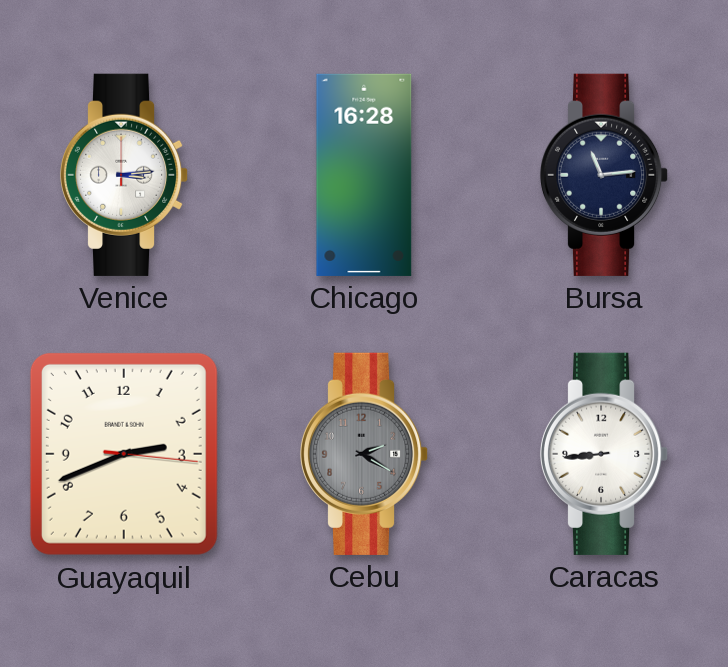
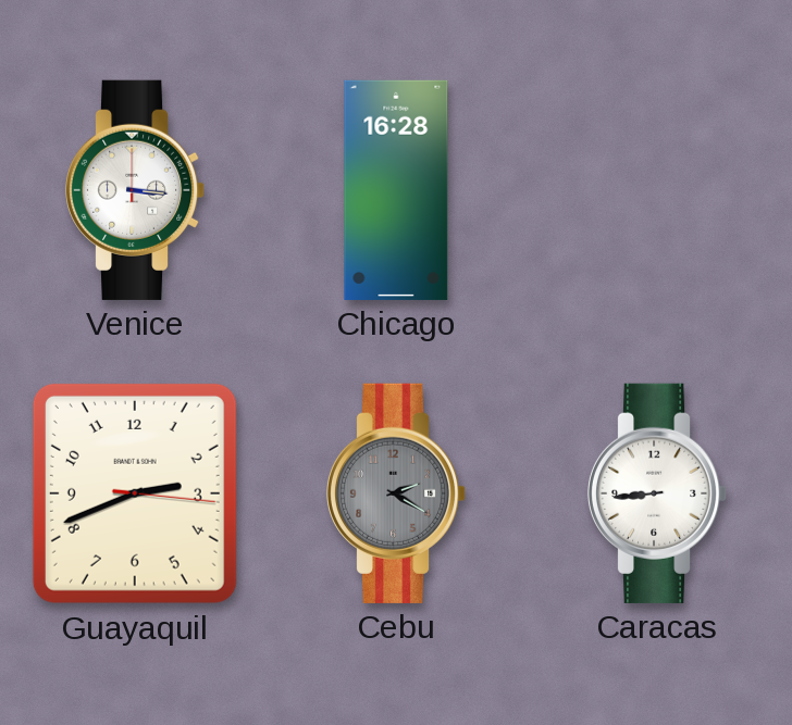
Venice: 3:14 -> 3:16 (135, 190)
Bursa: 11:14 -> none (604, 175)
